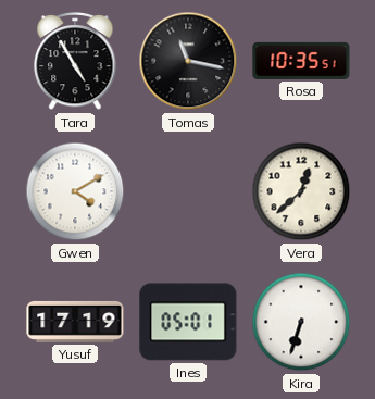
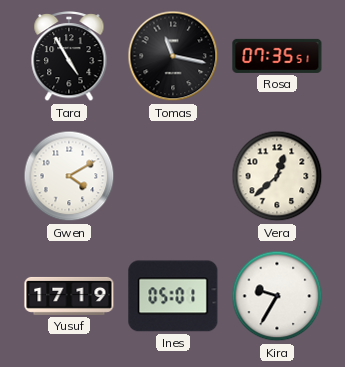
Rosa: 10:35 -> 07:35 (277, 56)
Kira: 6:33 -> 9:35 (277, 296)
